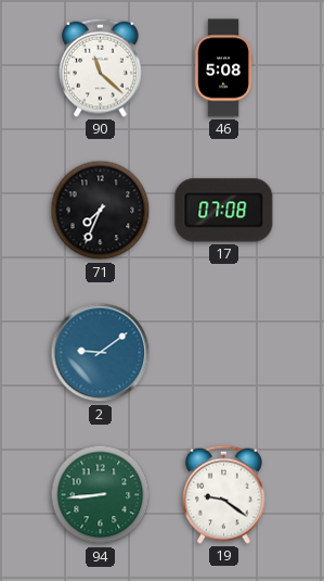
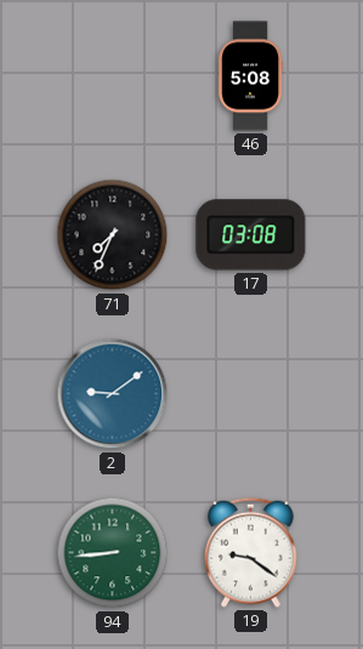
90: 11:22 -> none (101, 67)
17: 07:08 -> 03:08 (251, 235)
